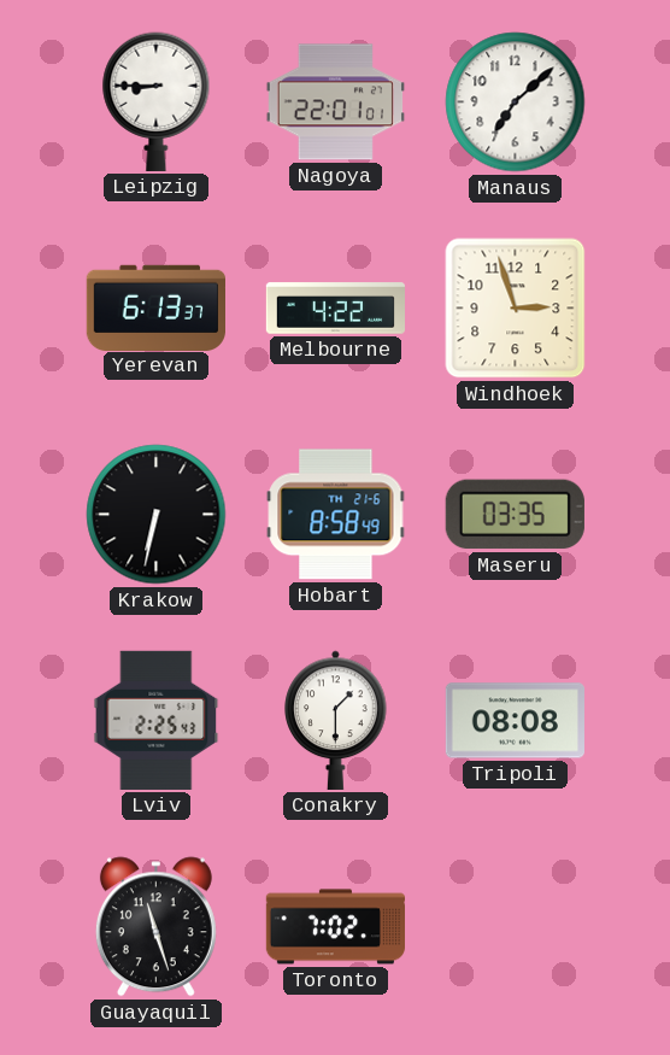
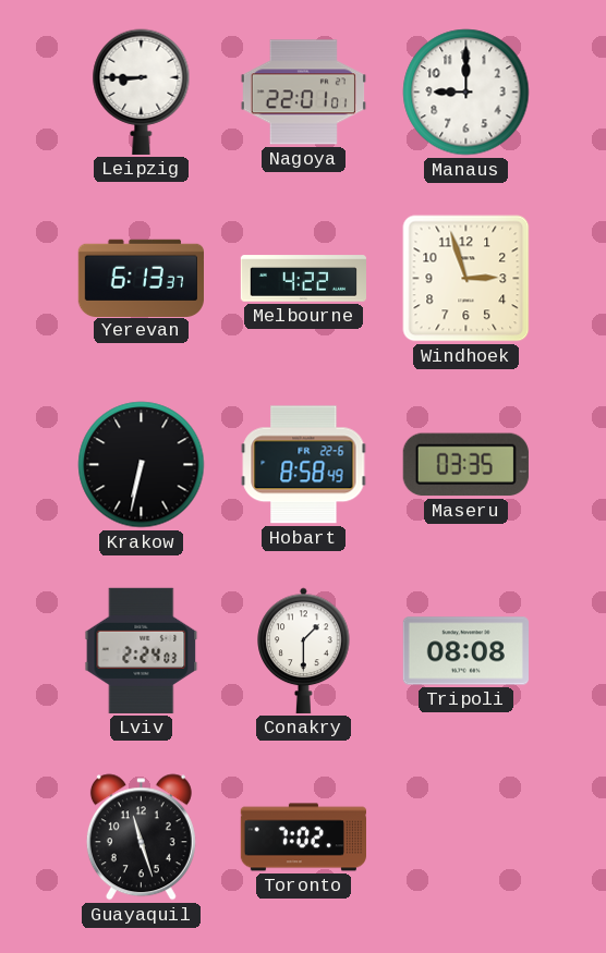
Manaus: 7:08 -> 9:00 (466, 93)
Hobart date: TH 21-6 -> FR 22-6 (304, 465)
Lviv: 2:25 -> 2:24 (142, 650)
